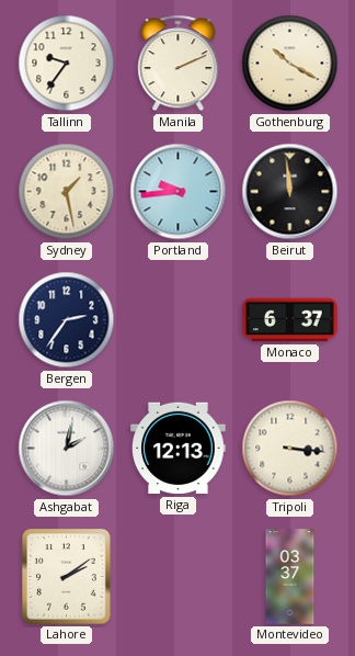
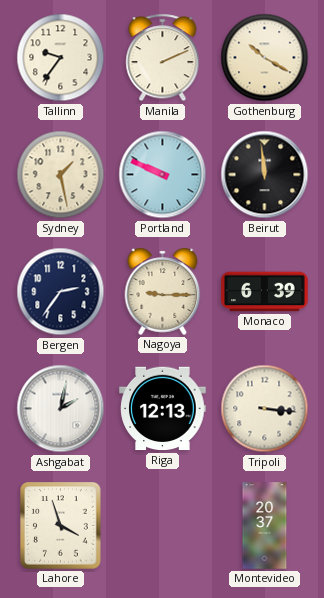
Portland: 9:44 -> 9:49 (163, 175)
Nagoya: none -> 9:15 (163, 291)
Monaco: 6:37 -> 6:39 (265, 292)
Lahore: 2:09 -> 3:57 (61, 526)
Montevideo: 03:37 -> 20:37 (265, 526)
